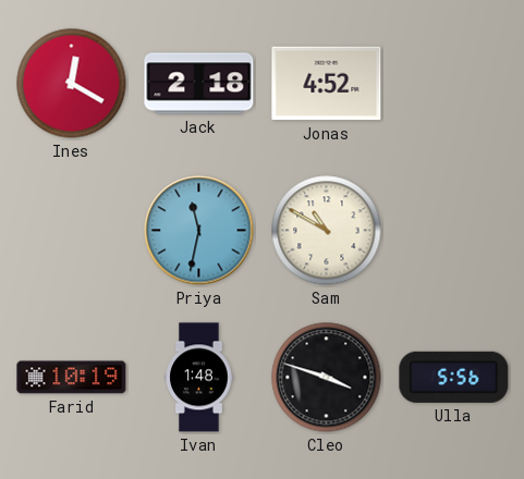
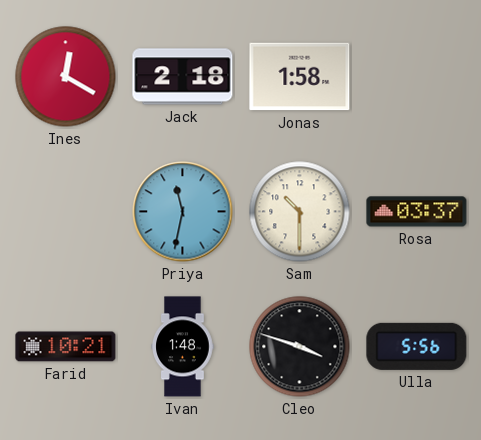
Jonas: 4:52 -> 1:58 (300, 77)
Sam: 10:50 -> 10:30 (300, 212)
Rosa: none -> 03:37 (417, 212)
Farid: 10:19 -> 10:21 (66, 347)
